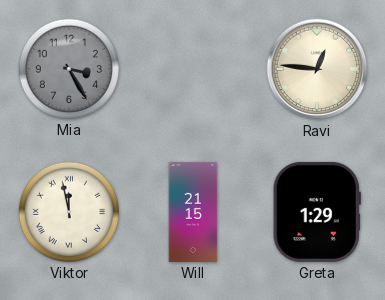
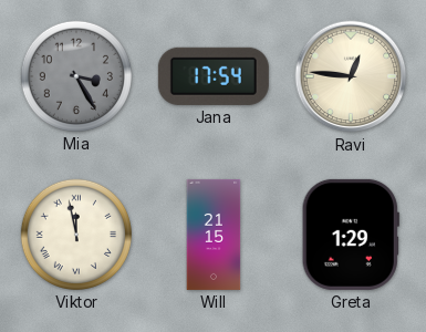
Jana: none -> 17:54 (214, 76)
